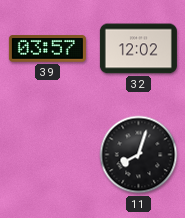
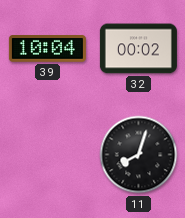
39: 03:57 -> 10:04 (47, 49)
32: 12:02 -> 00:02 (138, 49)
